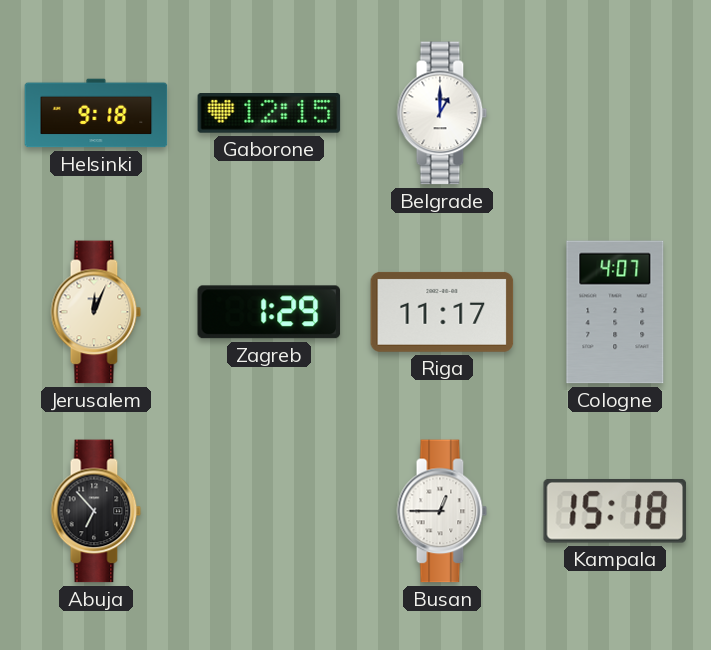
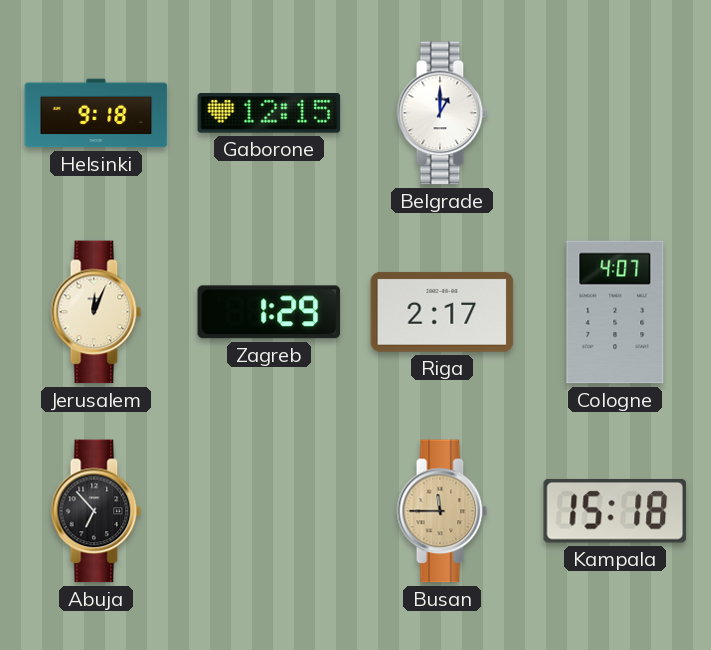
Riga: 11:17 -> 2:17 (442, 312)
Busan: 12:45 -> 11:45 (442, 511)
Busan dial: white -> champagne (442, 511)
